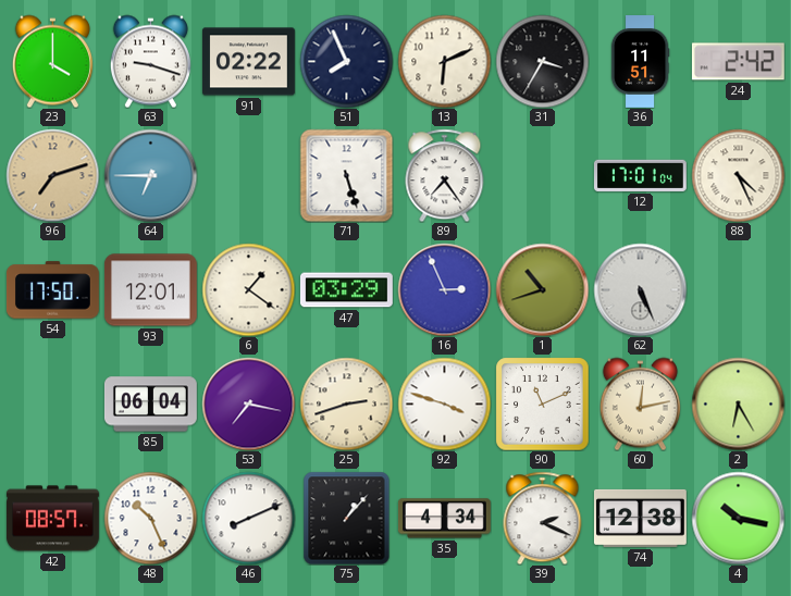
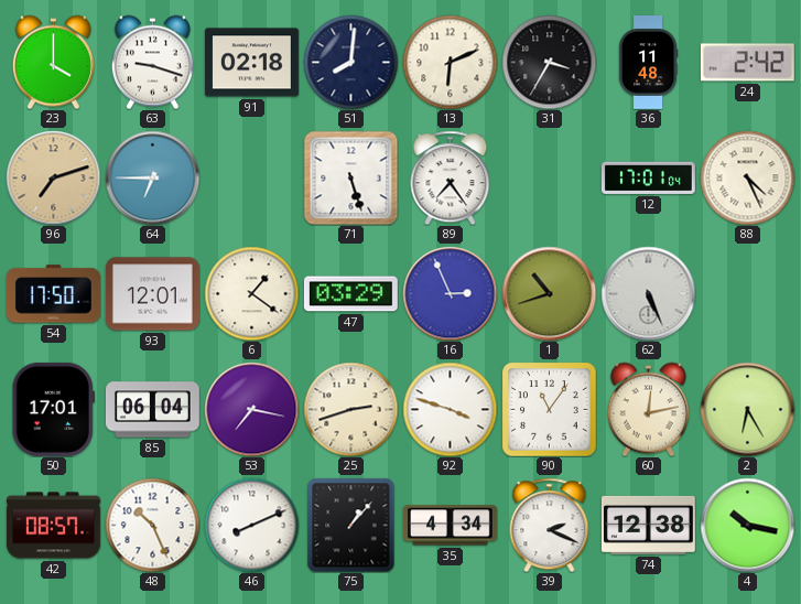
91: 02:22 -> 02:18 (251, 63)
51: 7:56 -> 8:01 (350, 62)
36: 11:51 -> 11:48 (648, 63)
50: none -> 17:01 (53, 409)
90: 11:11 -> 11:06 (549, 409)
